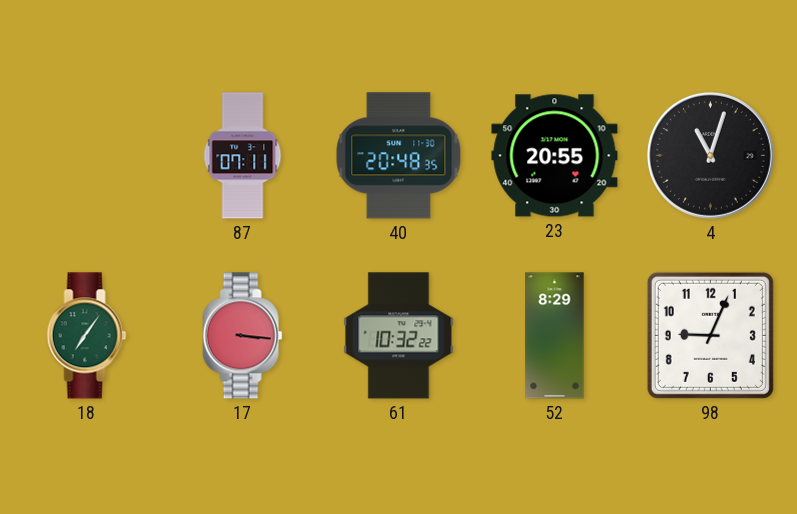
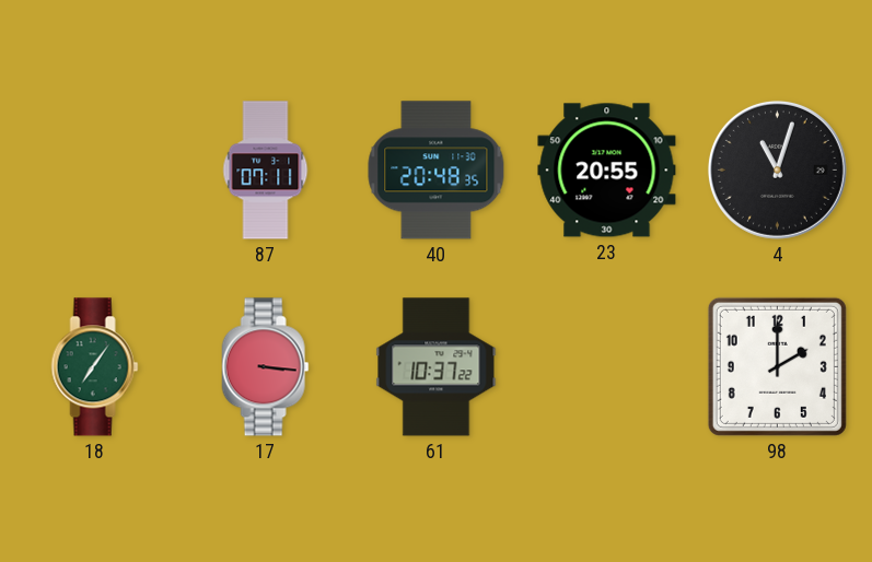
61: 10:32 -> 10:37 (437, 367)
52: 8:29 -> none (555, 336)
98: 9:04 -> 2:00 (777, 366)
